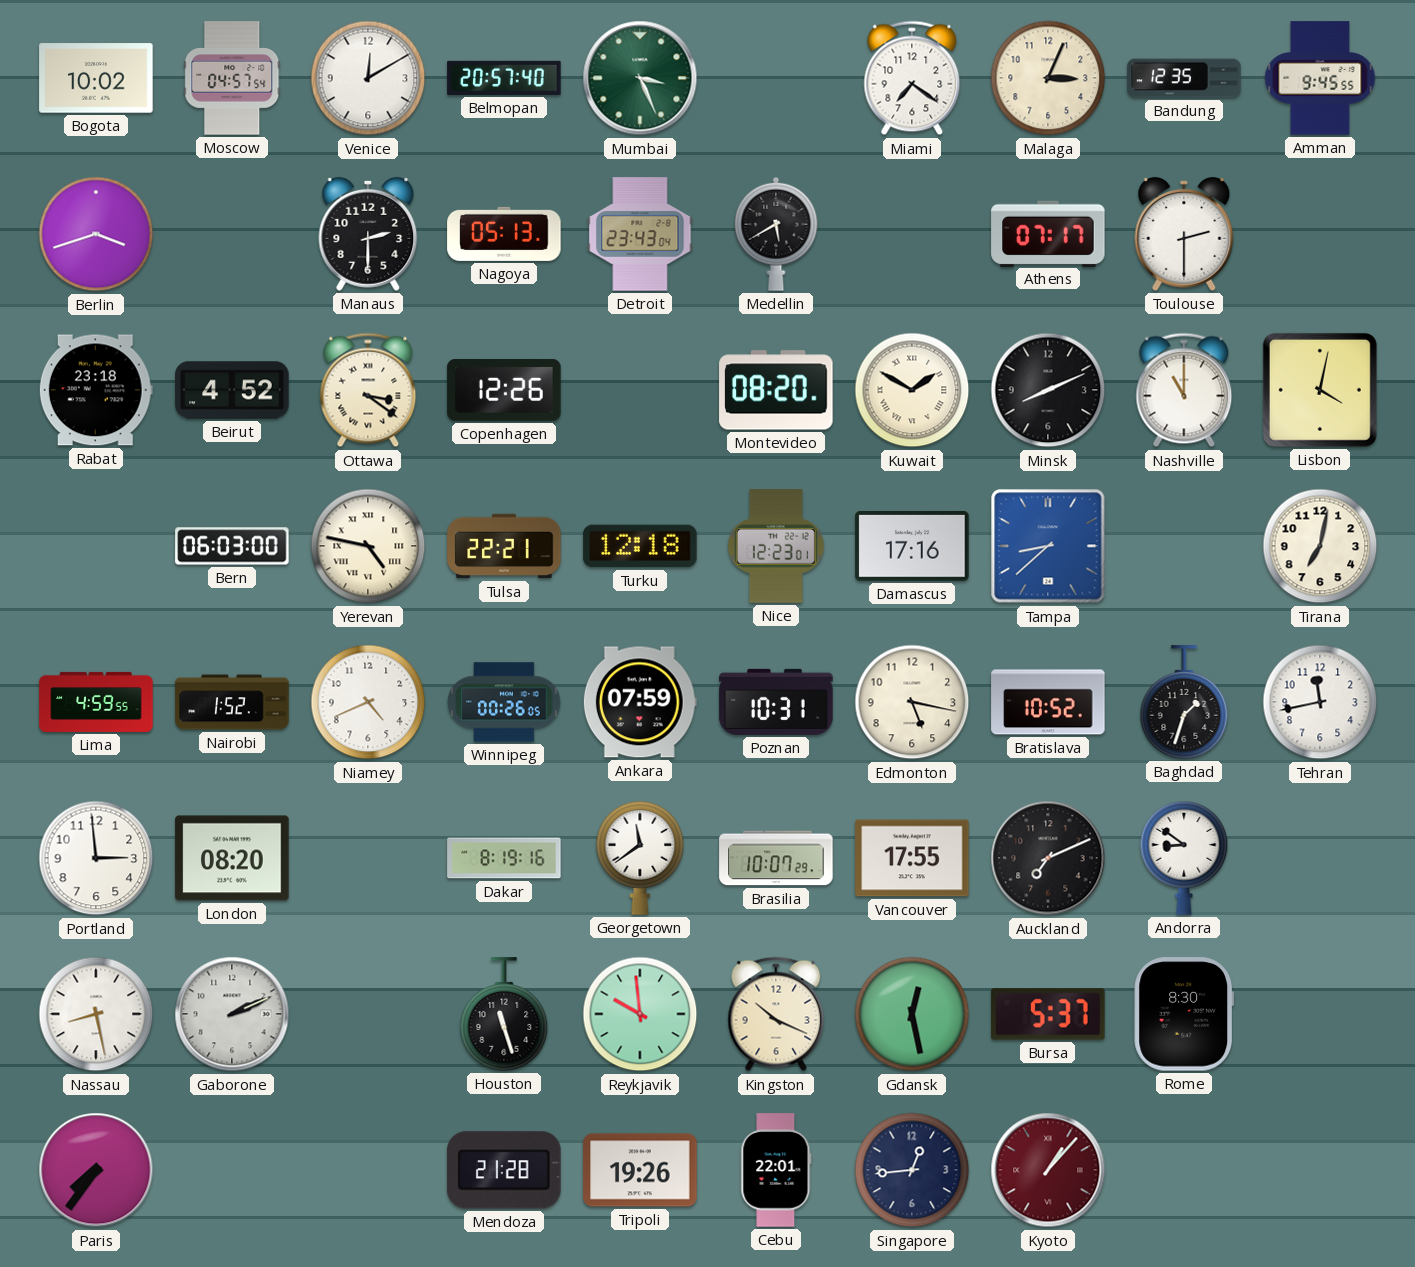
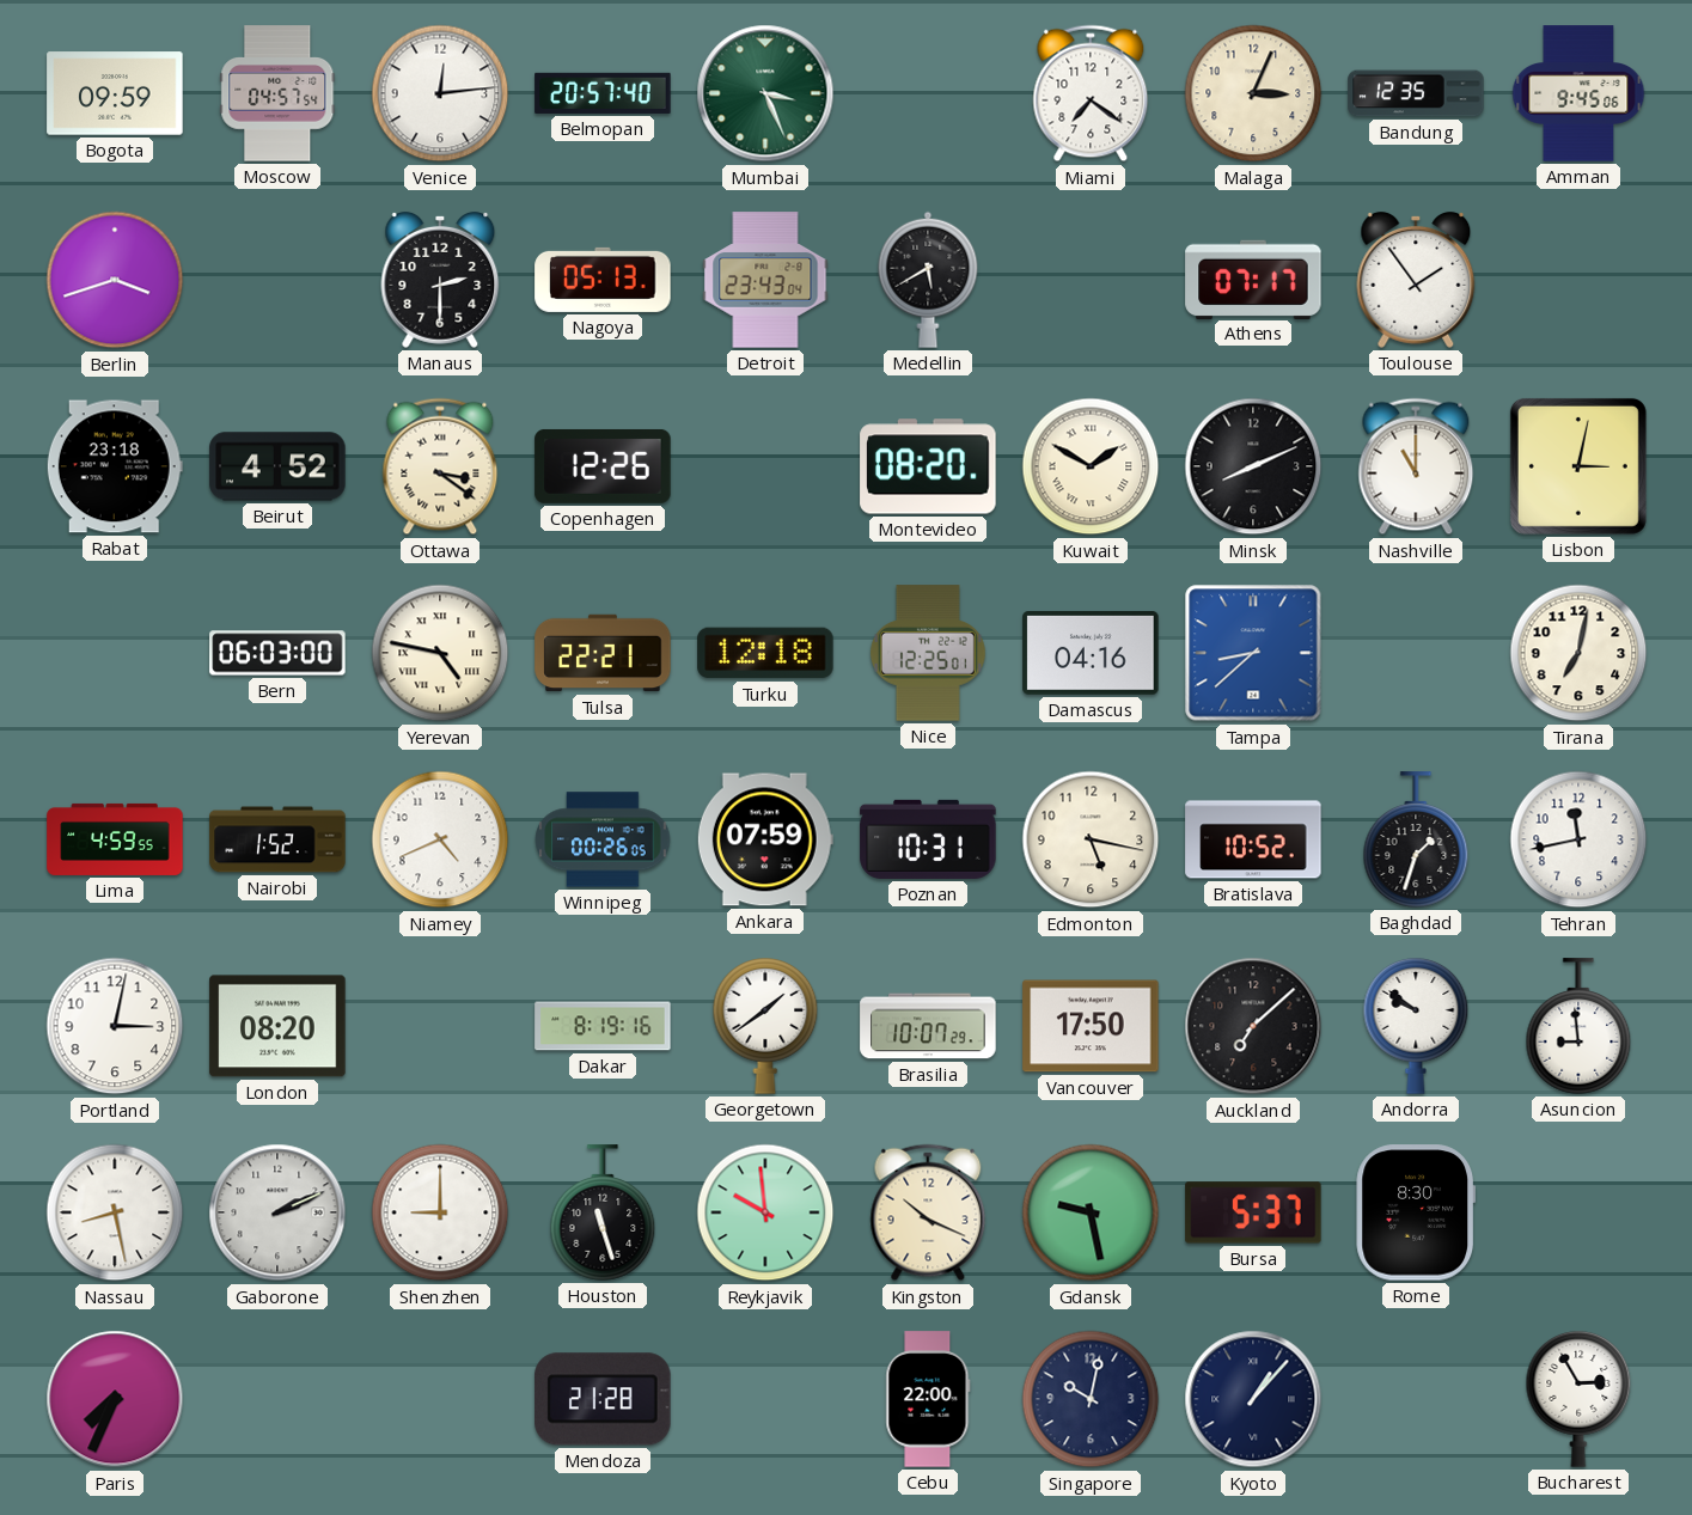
Bogota: 10:02 -> 09:59 (115, 93)
Venice: 12:10 -> 12:14 (440, 93)
Amman: 9:45:55 -> 9:45:06 (1578, 93)
Toulouse: 2:30 -> 1:54 (1416, 280)
Lisbon: 4:02 -> 3:02 (1578, 466)
Nice: 12:23 -> 12:25 (928, 653)
Damascus: 17:16 -> 04:16 (1091, 654)
Portland: 2:59 -> 3:02 (115, 1026)
Georgetown: 11:39 -> 1:39 (765, 1026)
Vancouver: 17:55 -> 17:50 (1091, 1026)
Auckland: 7:11 -> 7:08 (1253, 1026)
Andorra: 8:51 -> 9:51 (1416, 1026)
Asuncion: none -> 8:59 (1578, 1026)
Shenzhen: none -> 9:00 (440, 1212)
Gdansk: 12:28 -> 9:28 (1091, 1212)
Paris: 7:36 -> 7:34 (115, 1399)
Tripoli: 19:26 -> none (640, 1170)
Cebu: 22:01 -> 22:00 (928, 1399)
Singapore: 12:44 -> 10:02 (1091, 1399)
Kyoto dial: burgundy -> navy (1253, 1399)
Bucharest: none -> 2:55 (1578, 1399)
